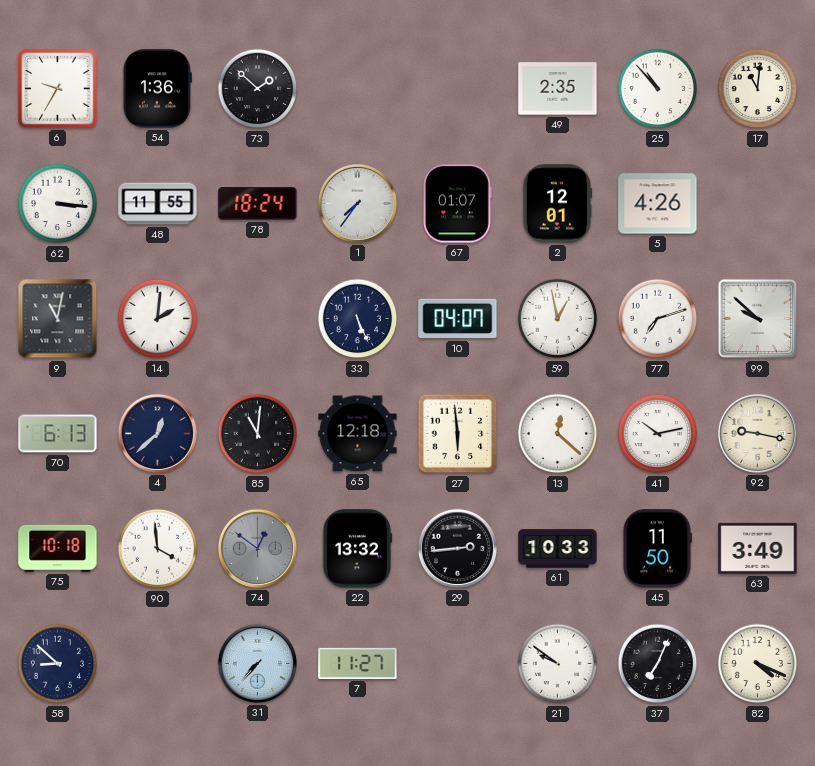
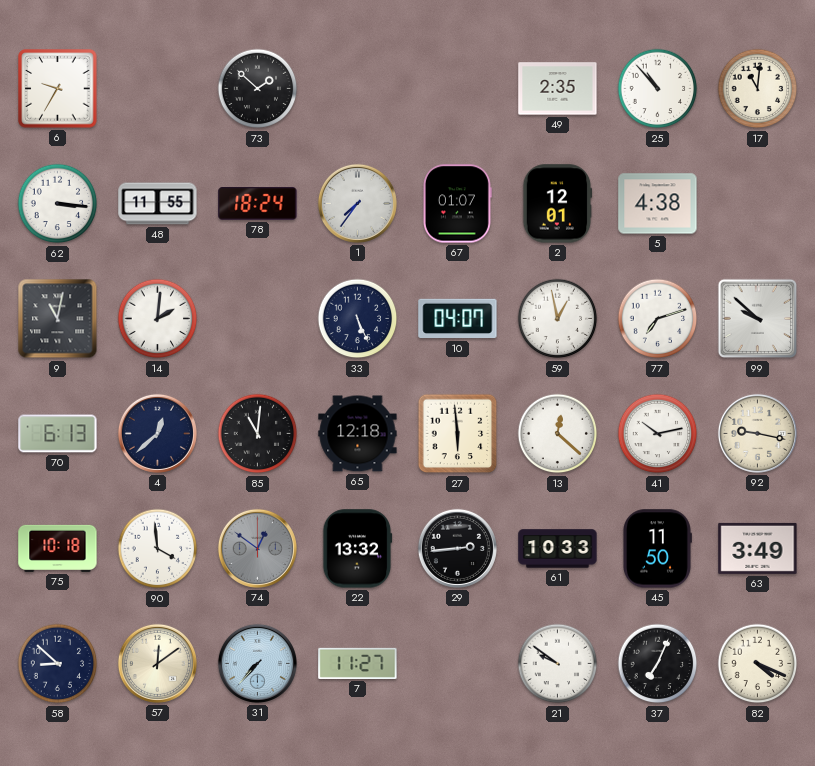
54: 1:36 -> none (157, 89)
5: 4:26 -> 4:38 (658, 204)
57: none -> 12:09 (157, 663)
